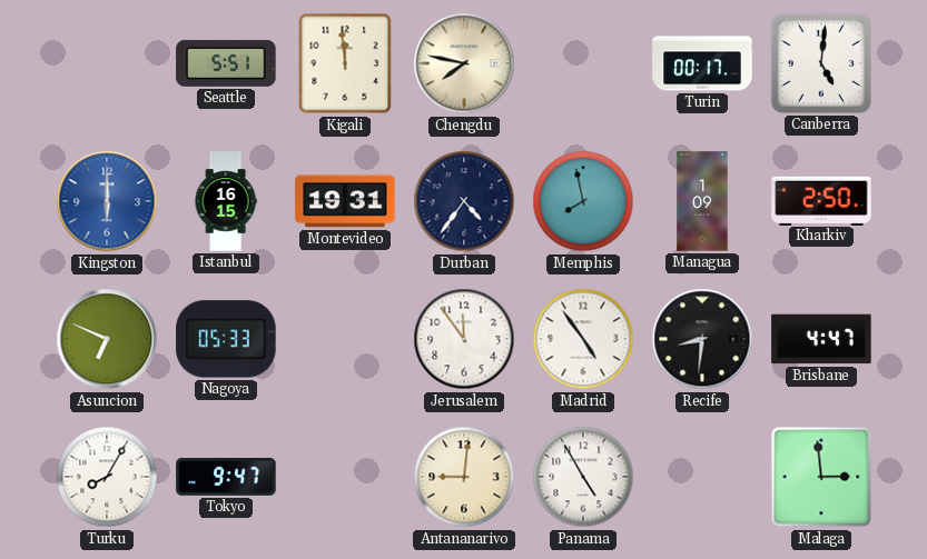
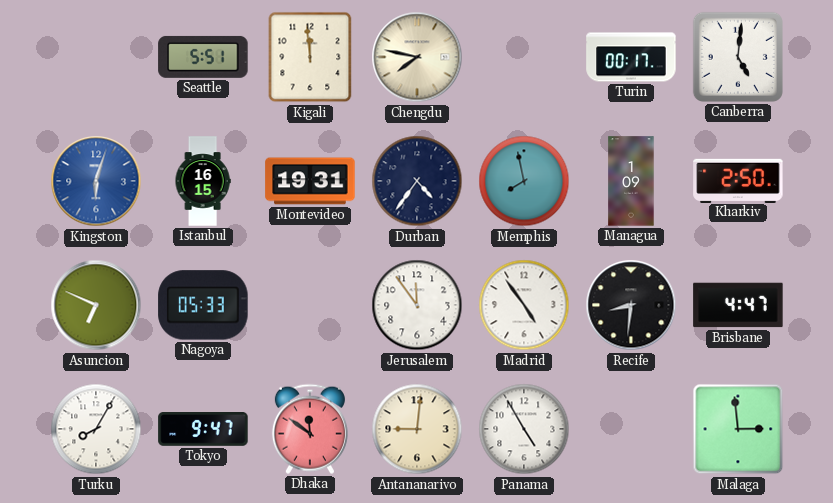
Kingston: 6:00 -> 6:03 (96, 181)
Dhaka: none -> 11:51 (310, 429)
